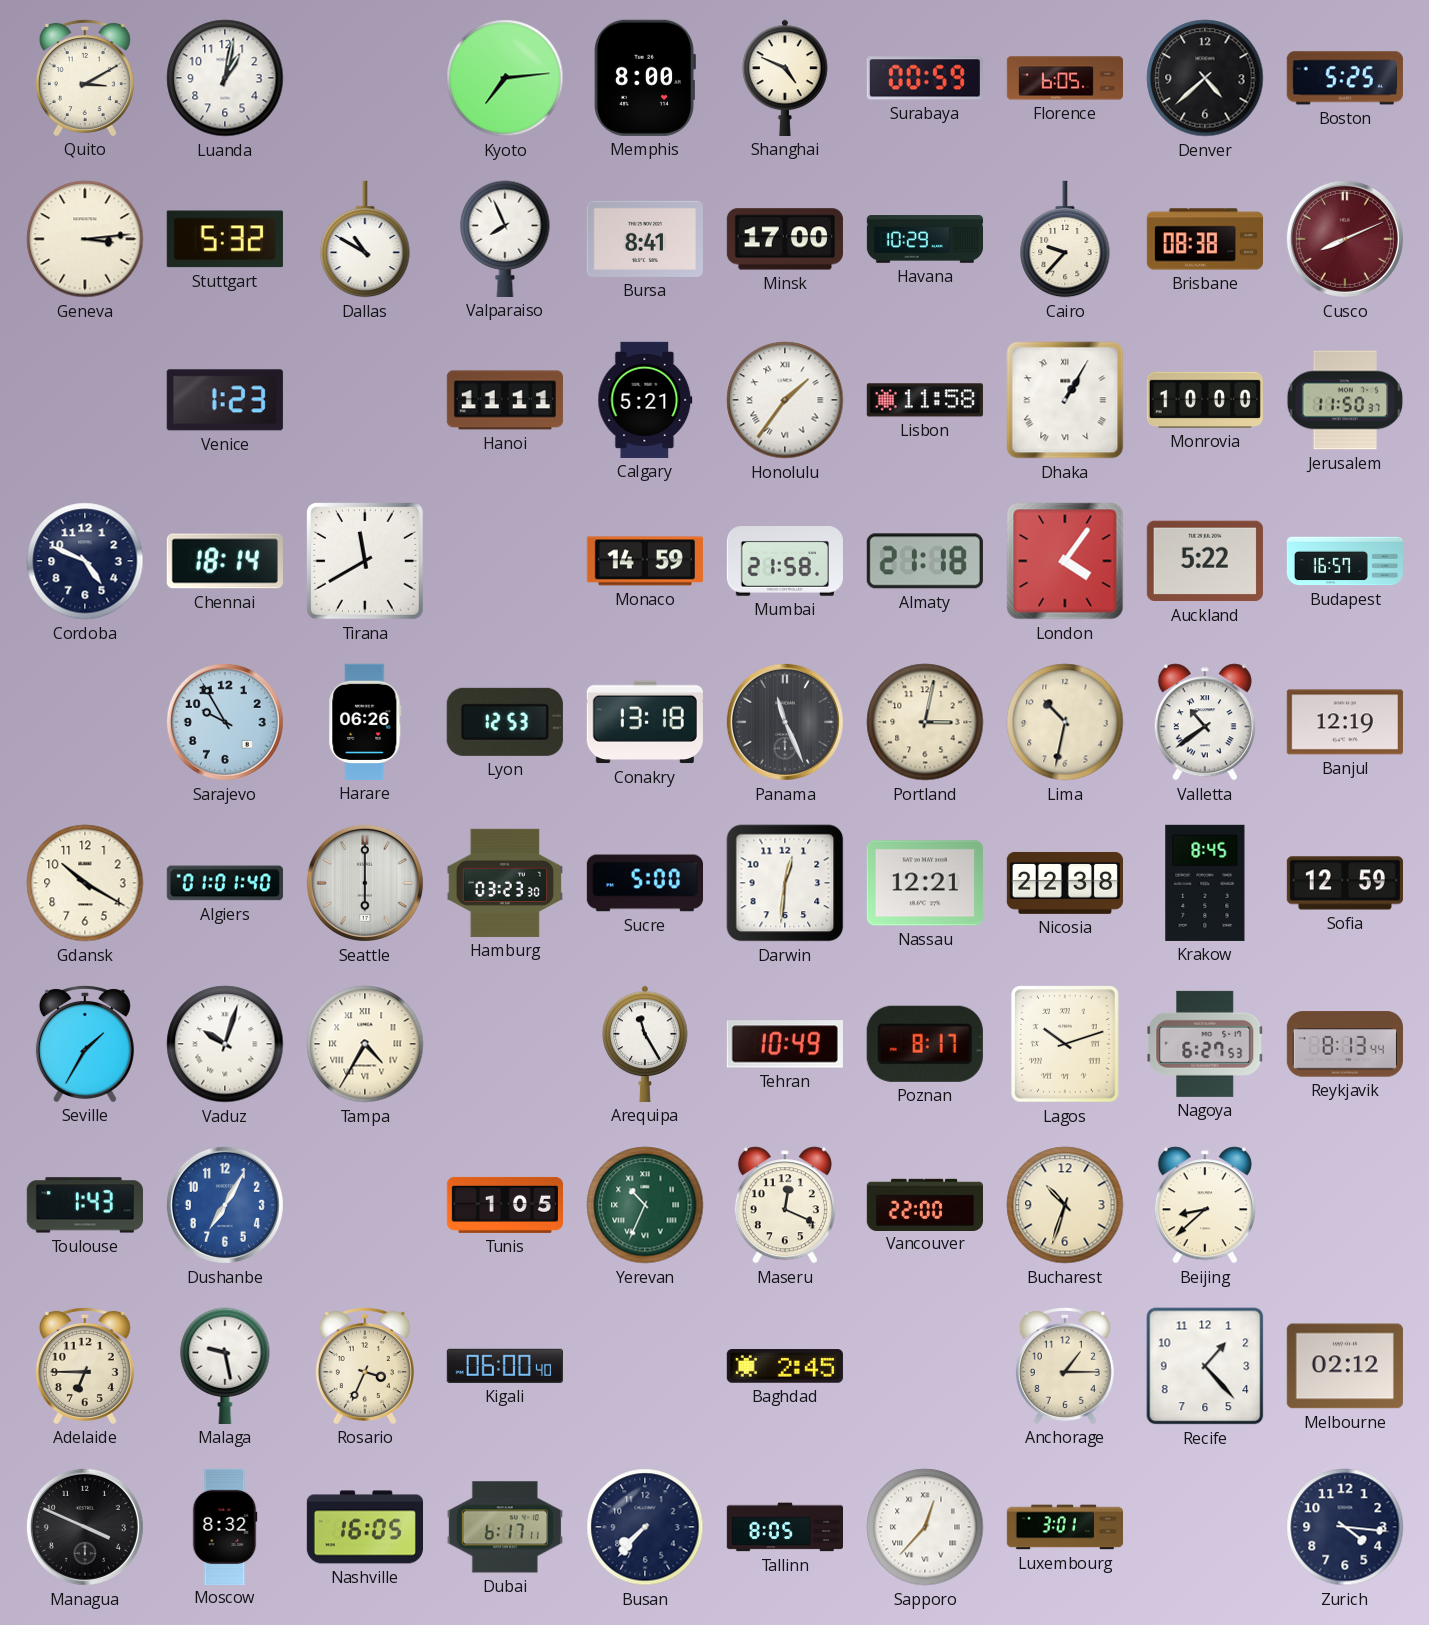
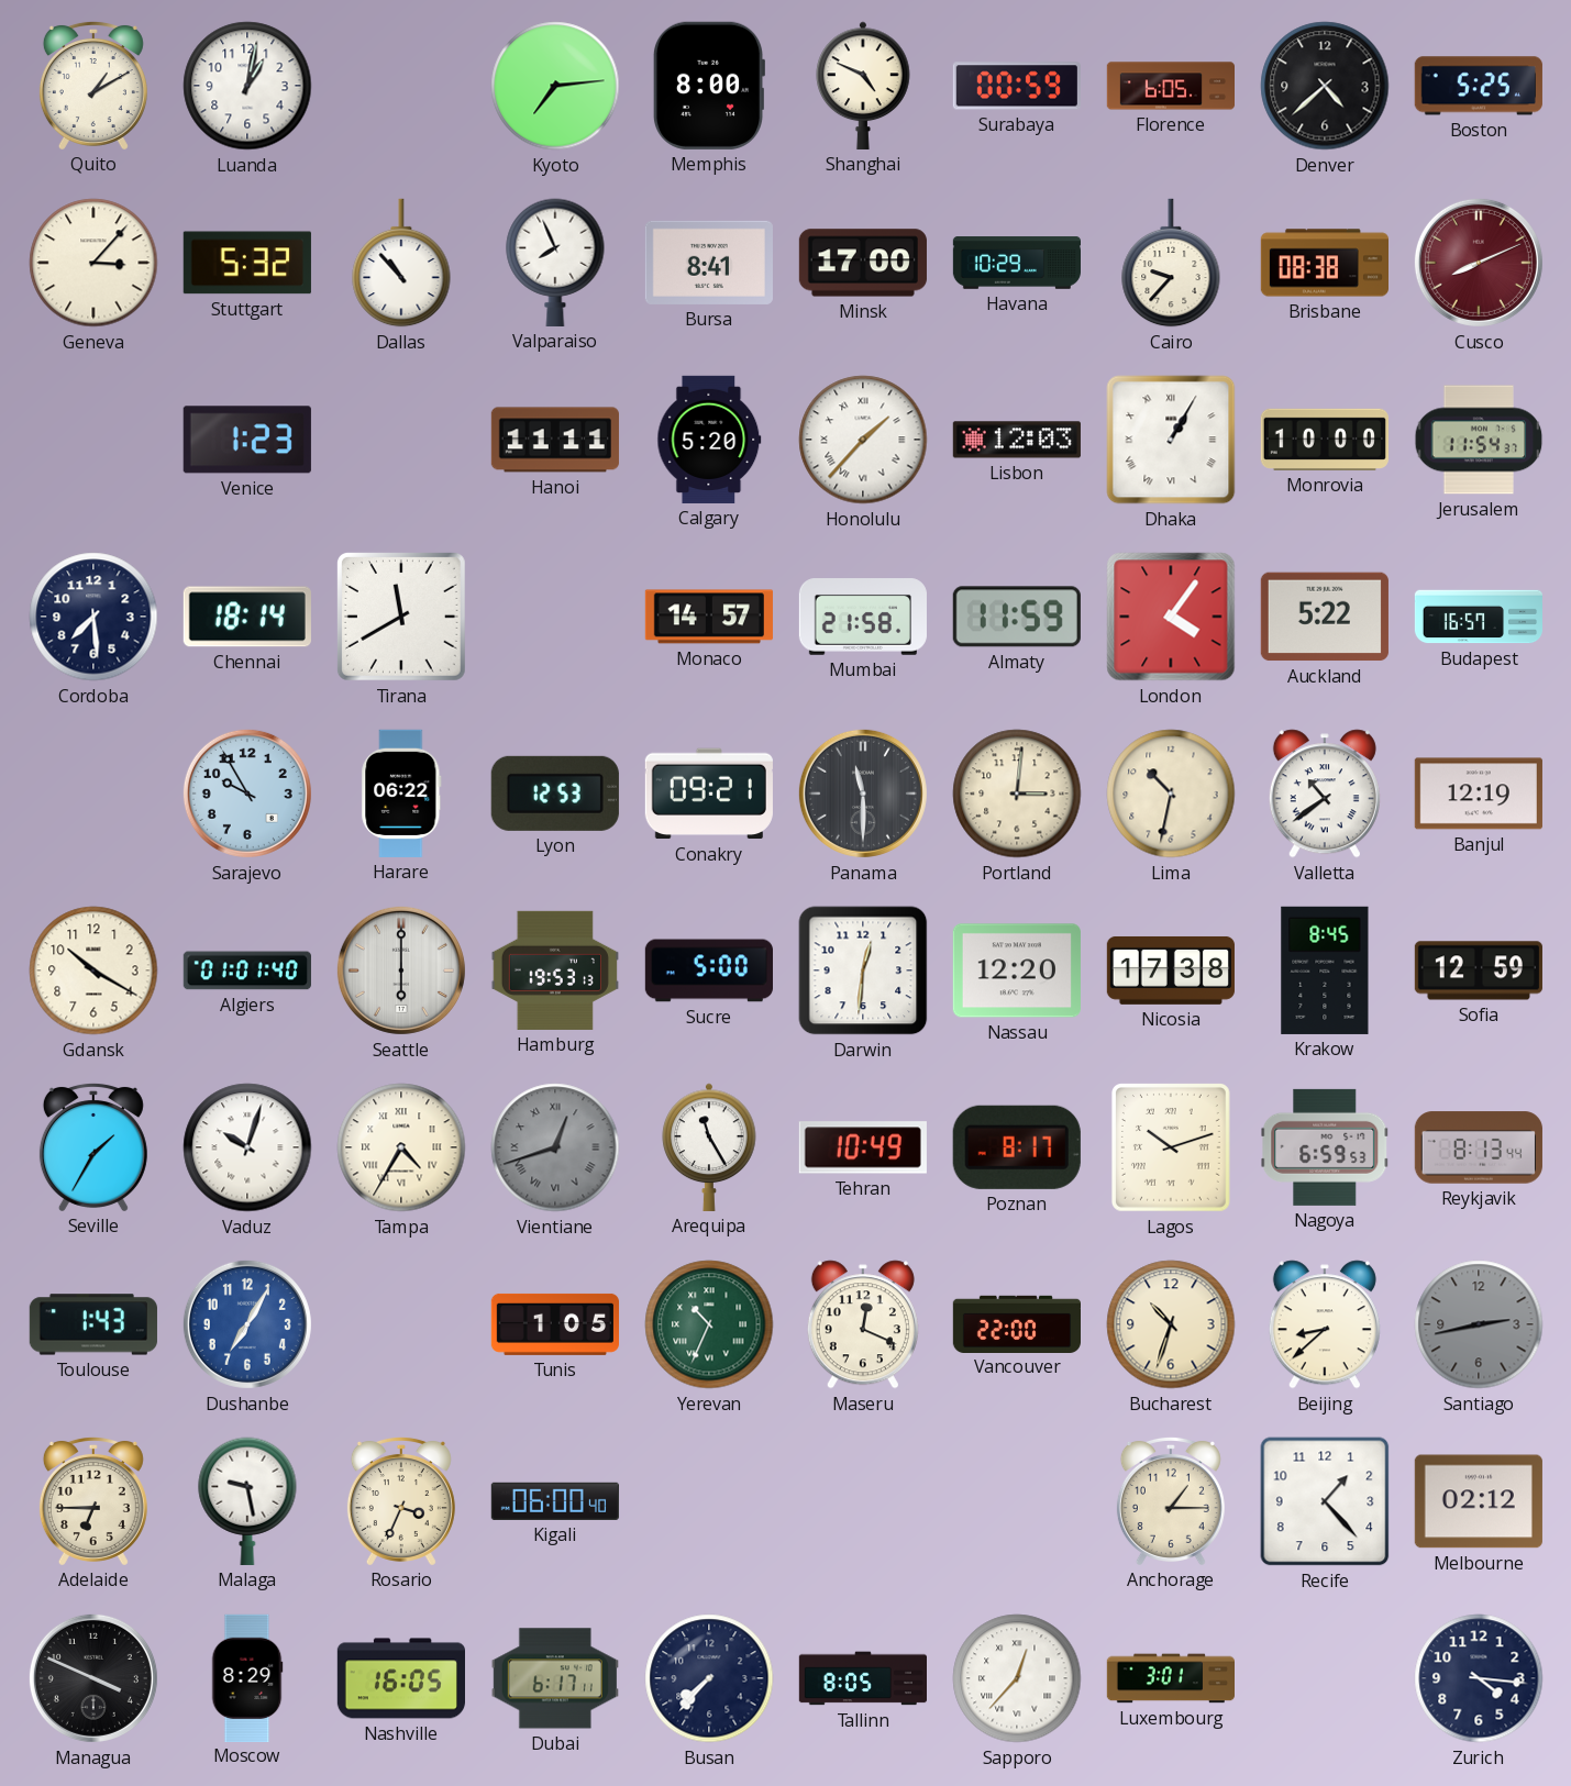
Quito: 3:10 -> 1:10 (93, 85)
Geneva: 3:14 -> 3:07 (93, 263)
Dallas: 10:50 -> 10:53 (401, 263)
Calgary: 5:21 -> 5:20 (709, 440)
Honolulu: 1:36 -> 1:37 (863, 440)
Lisbon: 11:58 -> 12:03 (1017, 440)
Jerusalem: 11:50 -> 11:54 (1479, 440)
Cordoba: 4:49 -> 7:29 (93, 617)
Monaco: 14:59 -> 14:57 (709, 617)
Almaty: 21:18 -> 11:59 (1017, 617)
Harare: 06:26 -> 06:22 (401, 794)
Conakry: 13:18 -> 09:21 (709, 794)
Panama: 11:26 -> 11:30 (863, 794)
Portland: 3:02 -> 3:01 (1017, 794)
Hamburg: 03:23 -> 19:53 (555, 970)
Nassau: 12:21 -> 12:20 (1017, 970)
Nicosia: 22:38 -> 17:38 (1171, 970)
Vientiane: none -> 12:42 (555, 1147)
Nagoya: 6:27 -> 6:59 (1325, 1147)
Santiago: none -> 2:43 (1479, 1324)
Baghdad: 2:45 -> none (785, 1366)
Moscow: 8:32 -> 8:29 (247, 1677)
